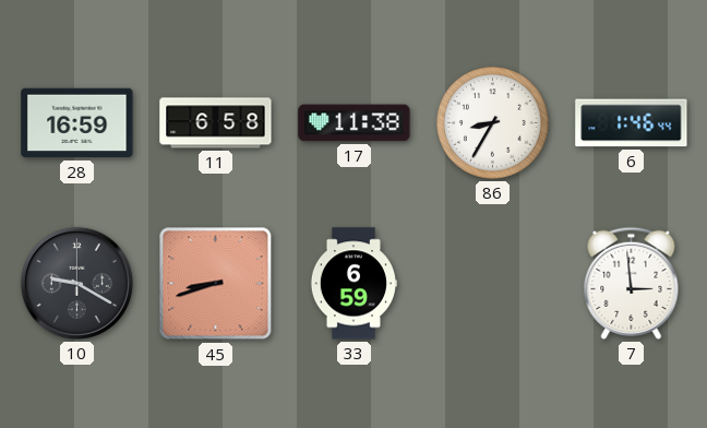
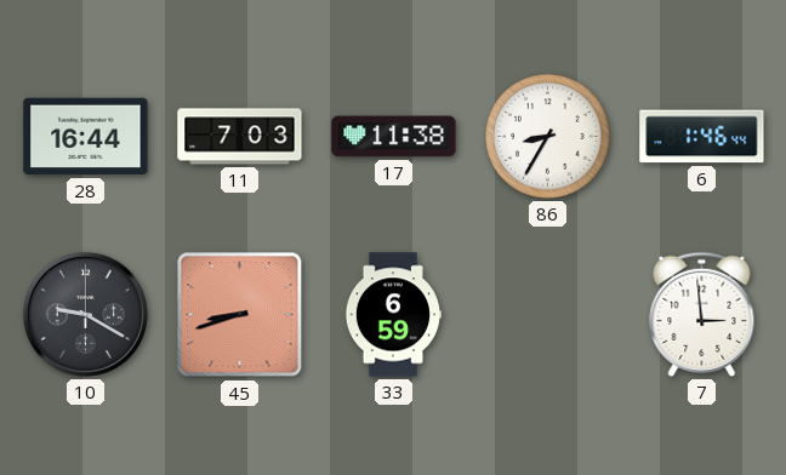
28: 16:59 -> 16:44 (86, 137)
11: 6:58 -> 7:03 (240, 137)
